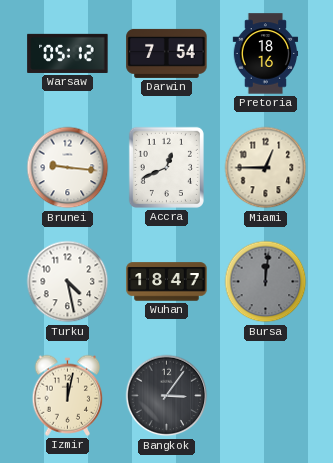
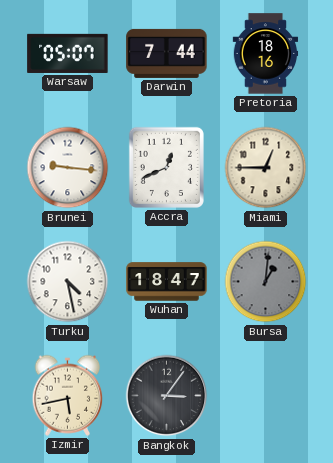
Warsaw: 05:12 -> 05:07 (68, 53)
Darwin: 7:54 -> 7:44 (167, 53)
Bursa: 12:01 -> 1:01 (266, 282)
Izmir: 12:02 -> 5:43 (68, 395)
